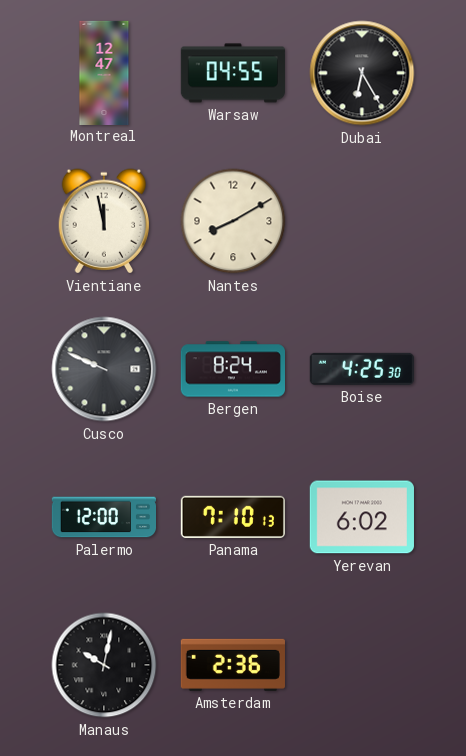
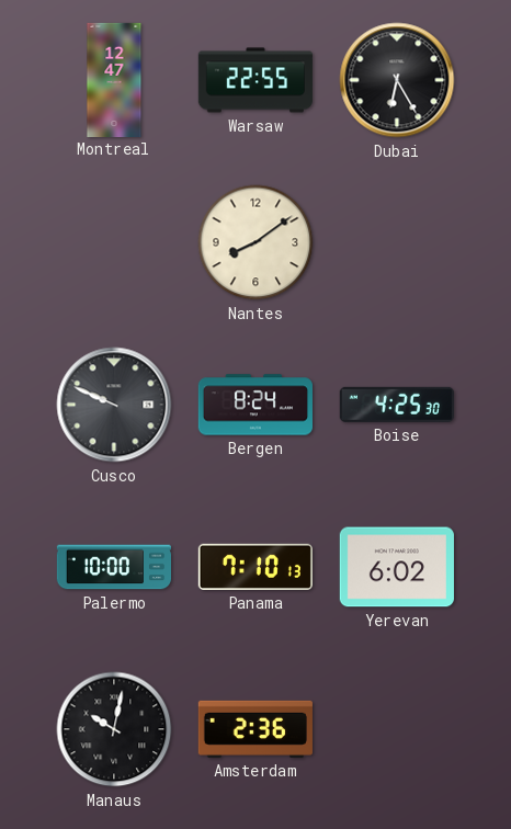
Warsaw: 04:55 -> 22:55 (254, 80)
Vientiane: 11:58 -> none (103, 221)
Nantes: 8:10 -> 8:09 (256, 242)
Palermo: 12:00 -> 10:00 (113, 567)
